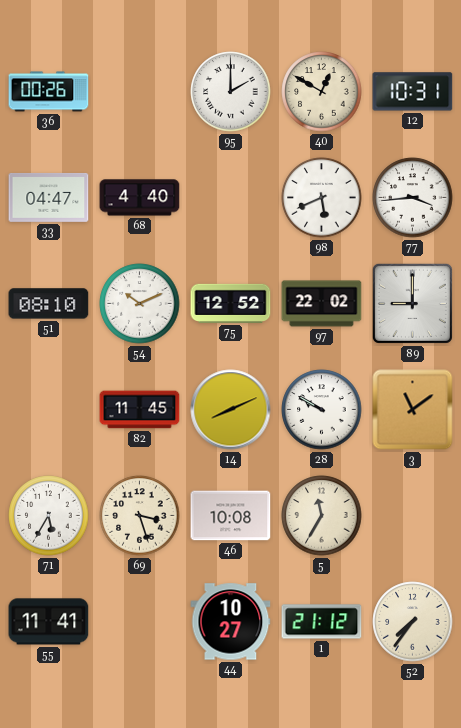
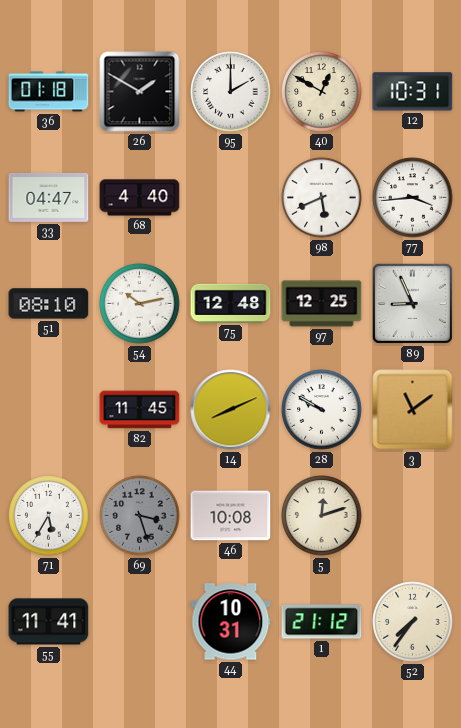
36: 00:26 -> 01:18 (49, 92)
26: none -> 1:50 (140, 92)
54: 10:11 -> 10:13 (140, 304)
75: 12:52 -> 12:48 (231, 303)
97: 22:02 -> 12:25 (322, 304)
89: 9:00 -> 8:56 (412, 303)
69 dial: cream -> grey (140, 516)
5: 11:35 -> 12:12 (322, 516)
44: 10:27 -> 10:31 (231, 622)
